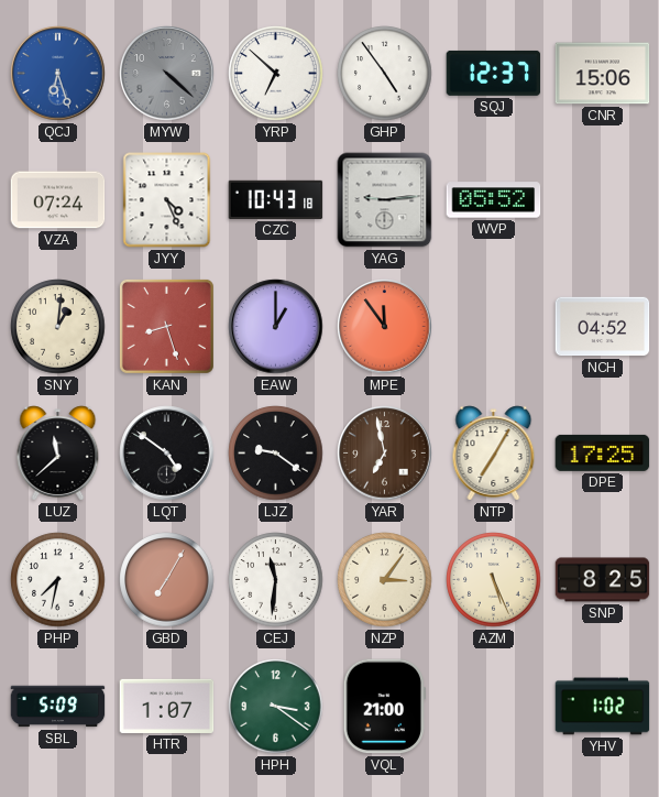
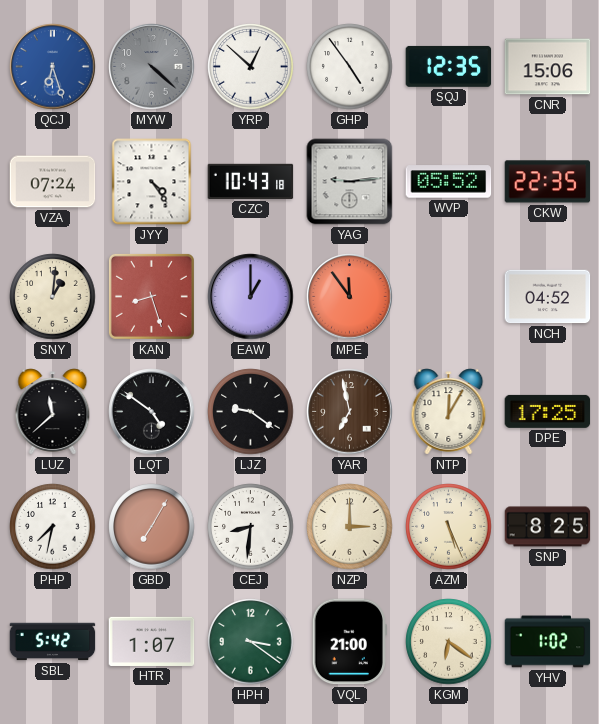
YRP: 6:52 -> 12:52 (251, 67)
SQJ: 12:37 -> 12:35 (449, 66)
JYY: 4:26 -> 4:24 (152, 182)
CKW: none -> 22:35 (548, 182)
NTP: 7:05 -> 12:05 (449, 412)
CEJ: 11:31 -> 8:31 (251, 527)
NZP: 3:06 -> 3:00 (350, 527)
SBL: 5:09 -> 5:42 (53, 642)
KGM: none -> 6:21 (449, 642)
